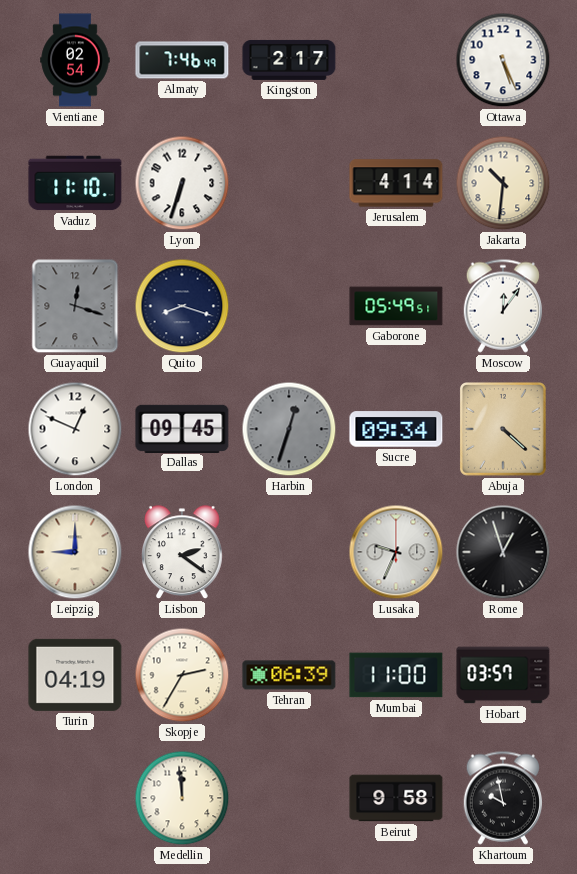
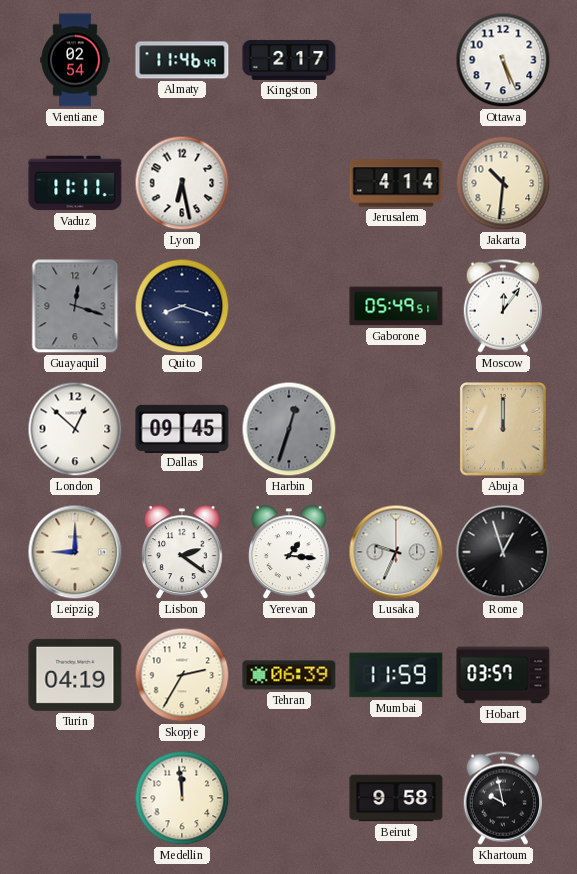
Almaty: 7:46 -> 11:46 (182, 60)
Vaduz: 11:10 -> 11:11 (75, 183)
Lyon: 6:33 -> 6:28 (182, 183)
London: 12:49 -> 12:52 (75, 429)
Sucre: 09:34 -> none (396, 429)
Abuja: 4:22 -> 12:00 (503, 430)
Yerevan: none -> 1:16 (290, 553)
Mumbai: 11:00 -> 11:59 (396, 675)
